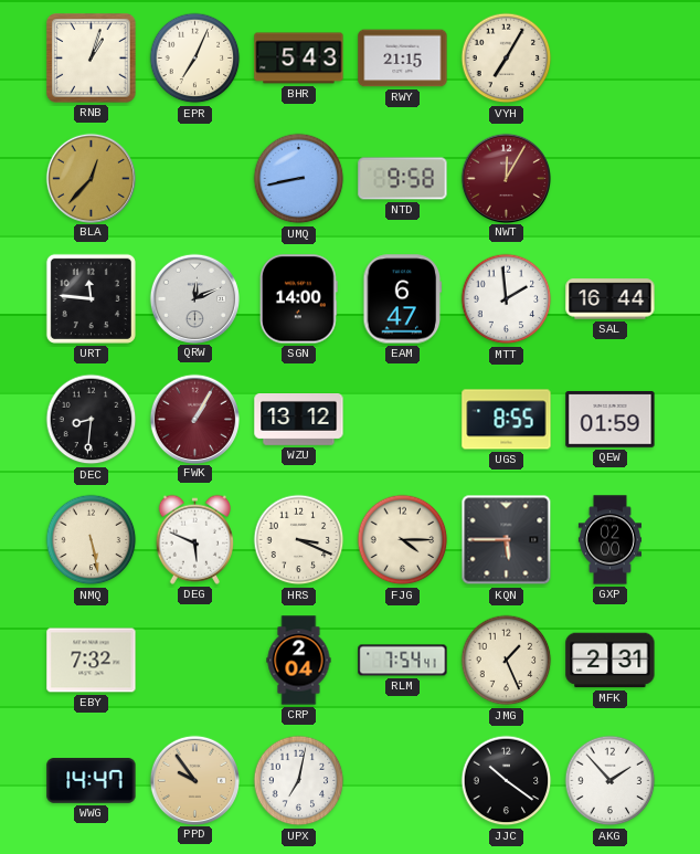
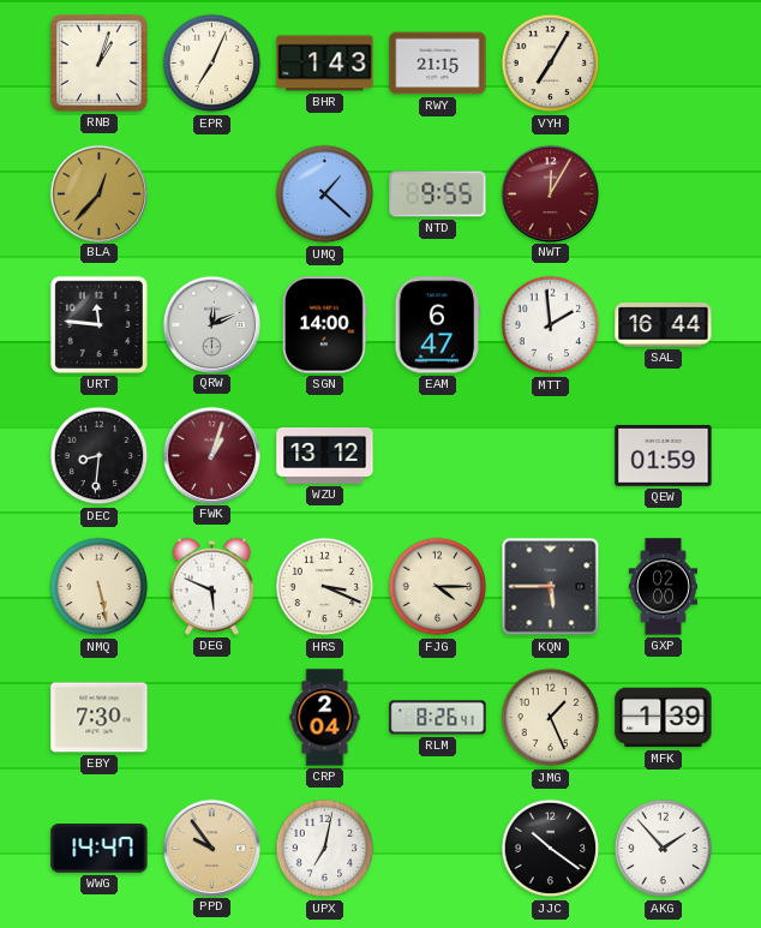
BHR: 5:43 -> 1:43 (325, 64)
UMQ: 8:43 -> 1:22 (325, 194)
NTD: 9:58 -> 9:55 (438, 194)
FWK: 1:05 -> 1:03 (211, 455)
UGS: 8:55 -> none (507, 420)
EBY: 7:32 -> 7:30 (100, 718)
RLM: 7:54 -> 8:26 (438, 718)
MFK: 2:31 -> 1:39 (664, 718)
